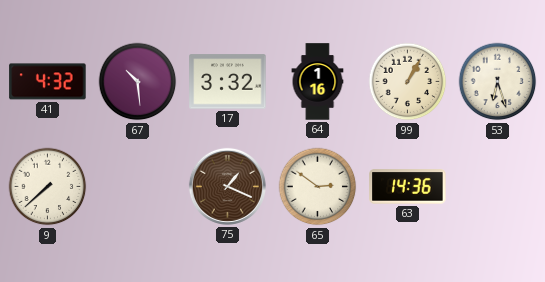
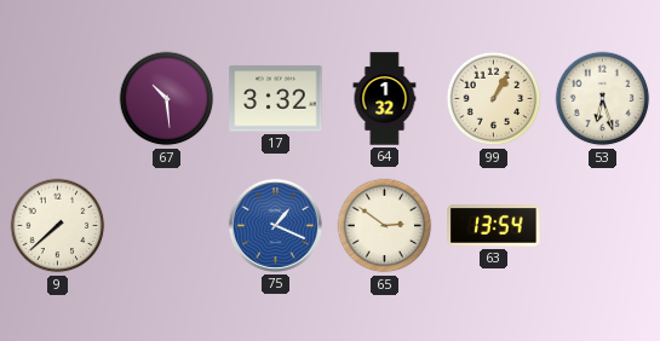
41: 4:32 -> none (48, 82)
64: 1:16 -> 1:32 (385, 99)
75 dial: brown -> blue (275, 225)
63: 14:36 -> 13:54 (494, 226)
